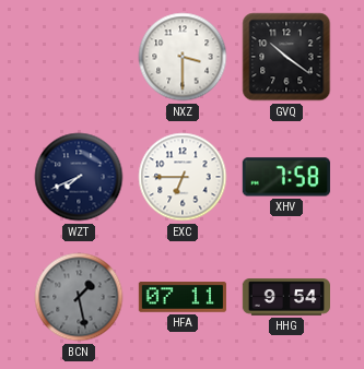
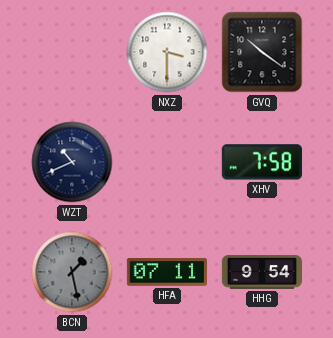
WZT: 7:41 -> 10:41 (72, 162)
EXC: 6:45 -> none (183, 177)
